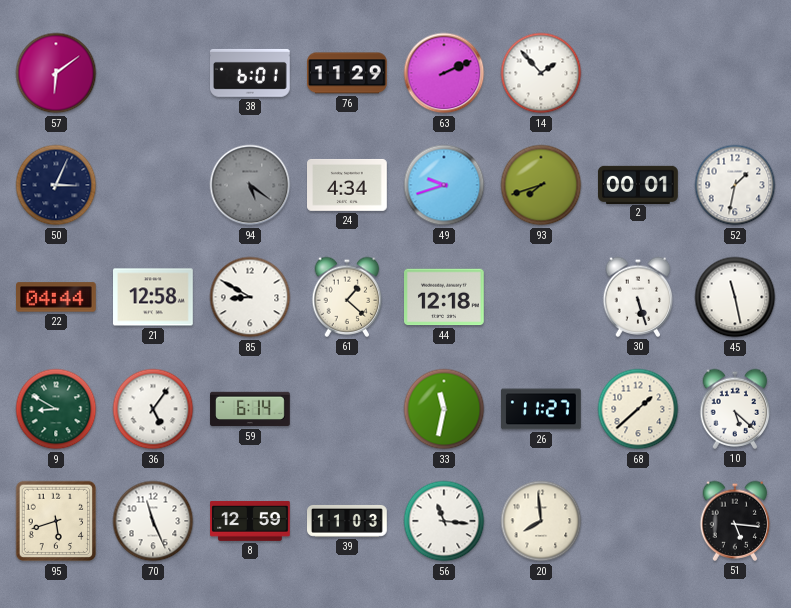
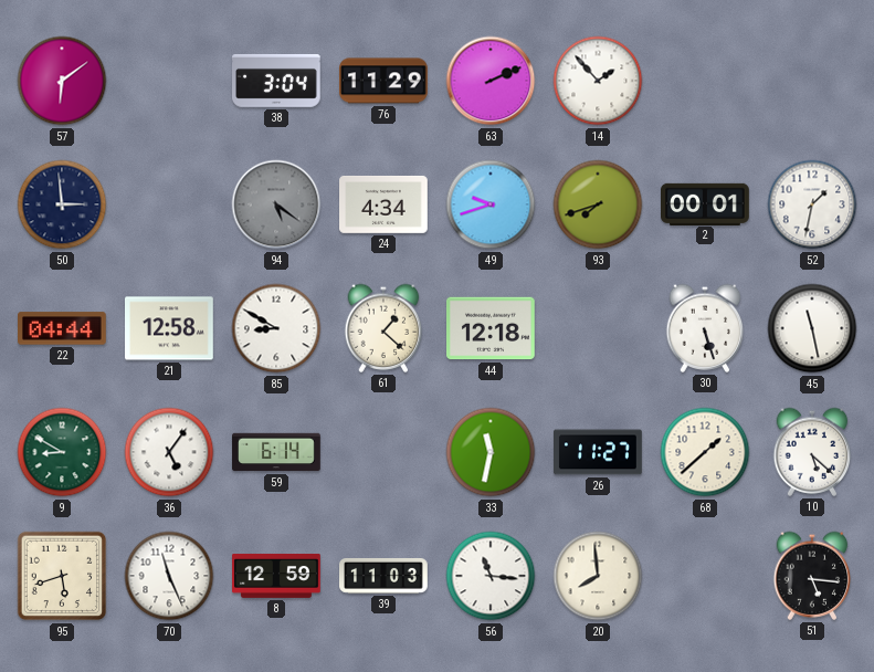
38: 6:01 -> 3:04 (277, 81)
50: 3:04 -> 2:59 (62, 204)
